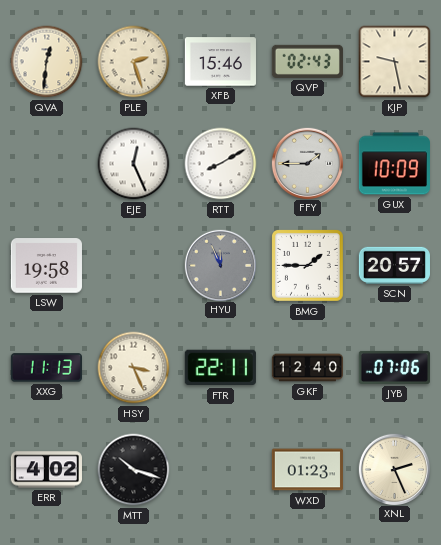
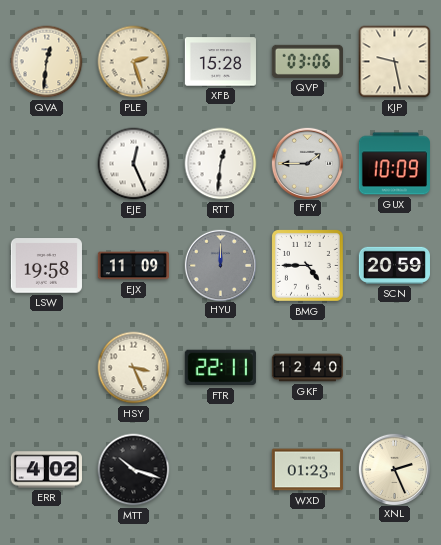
XFB: 15:46 -> 15:28 (220, 62)
QVP: 02:43 -> 03:06 (307, 61)
RTT: 8:10 -> 12:31 (221, 164)
EJX: none -> 11:09 (133, 266)
HYU: 11:56 -> 12:00 (220, 265)
BMG: 1:45 -> 4:45 (307, 265)
SCN: 20:57 -> 20:59 (394, 265)
XXG: 11:13 -> none (46, 368)
JYB: 07:06 -> none (394, 367)
